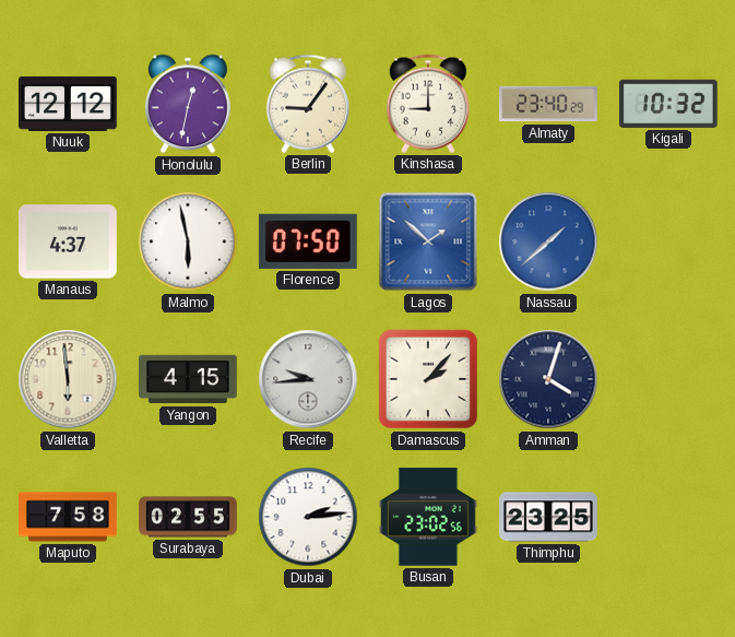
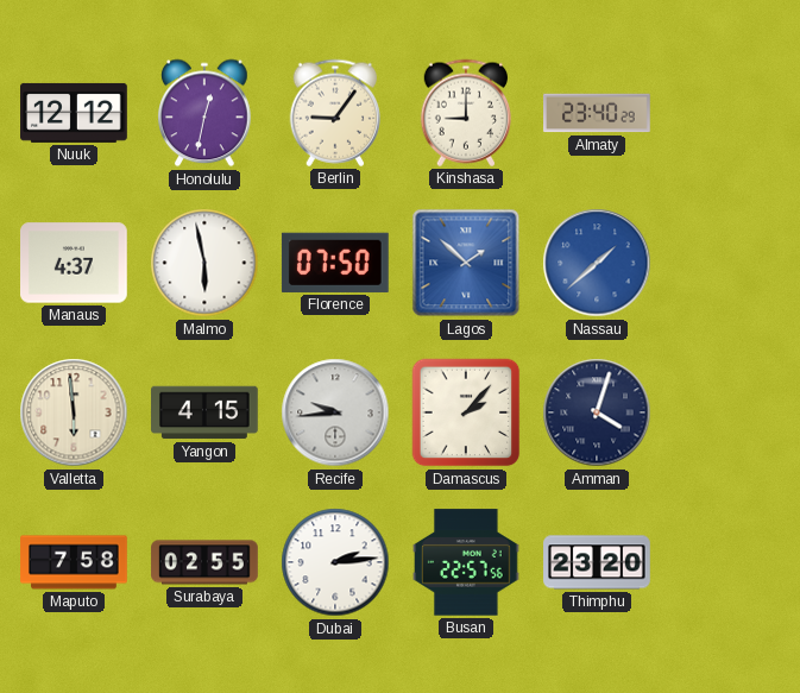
Kigali: 10:32 -> none (668, 104)
Busan: 23:02 -> 22:57 (467, 562)
Thimphu: 23:25 -> 23:20 (597, 562)
